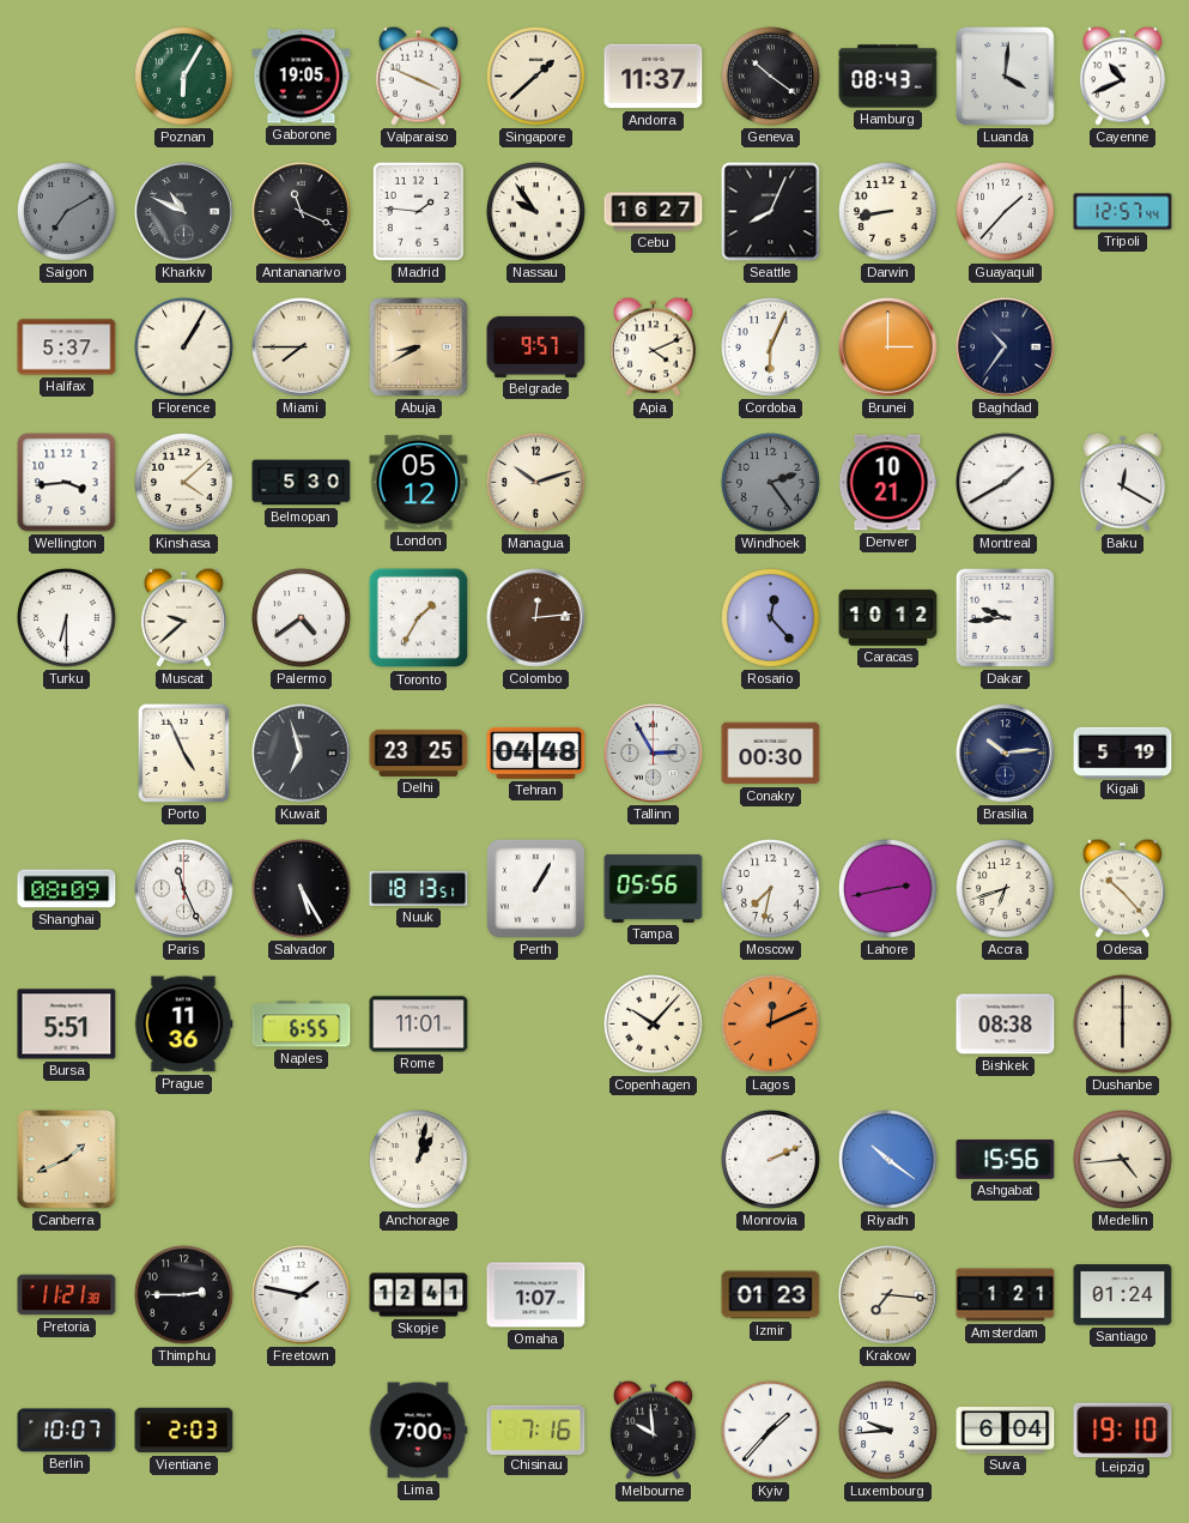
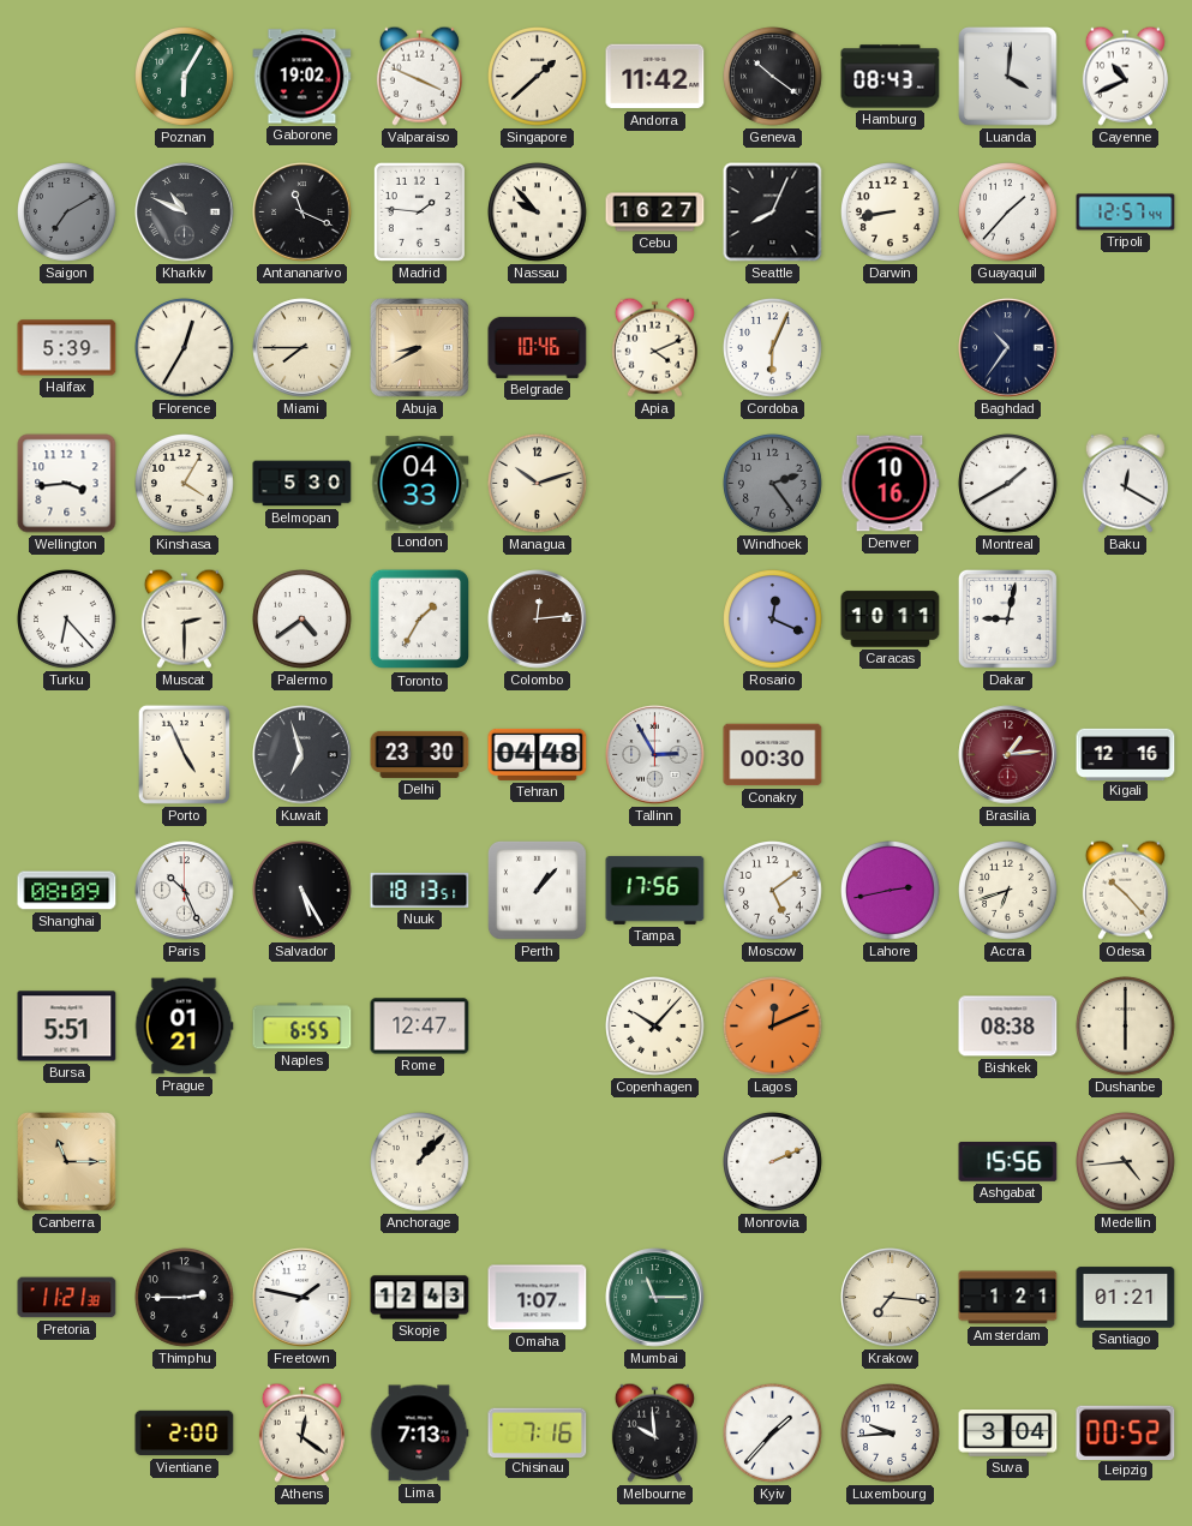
Gaborone: 19:05 -> 19:02 (303, 77)
Andorra: 11:37 -> 11:42 (655, 77)
Nassau: 9:54 -> 9:53 (538, 213)
Halifax: 5:37 -> 5:39 (67, 348)
Florence: 1:05 -> 12:35 (185, 348)
Belgrade: 9:57 -> 10:46 (538, 347)
Brunei: 3:00 -> none (888, 347)
Kinshasa: 4:08 -> 4:05 (185, 484)
London: 05:12 -> 04:33 (420, 484)
Denver: 10:21 -> 10:16 (889, 484)
Turku: 6:30 -> 6:23 (67, 620)
Muscat: 9:38 -> 2:30 (184, 618)
Rosario: 12:23 -> 12:19 (773, 620)
Caracas: 10:12 -> 10:11 (891, 620)
Dakar: 9:44 -> 9:02 (1007, 618)
Delhi: 23:25 -> 23:30 (420, 754)
Brasilia: 10:14 -> 1:14 (1008, 755)
Brasilia dial: navy -> burgundy (1008, 755)
Kigali: 5:19 -> 12:16 (1126, 754)
Paris: 11:26 -> 10:26 (185, 891)
Perth: 1:05 -> 1:07 (538, 891)
Tampa: 05:56 -> 17:56 (655, 890)
Moscow: 7:32 -> 5:09 (773, 891)
Prague: 11:36 -> 01:21 (184, 1027)
Rome: 11:01 -> 12:47 (420, 1027)
Canberra: 1:41 -> 11:15 (67, 1162)
Anchorage: 1:02 -> 1:07 (420, 1162)
Riyadh: 10:21 -> none (888, 1160)
Skopje: 12:41 -> 12:43 (420, 1298)
Mumbai: none -> 11:15 (655, 1298)
Izmir: 01:23 -> none (771, 1295)
Santiago: 01:24 -> 01:21 (1126, 1298)
Berlin: 10:07 -> none (67, 1431)
Vientiane: 2:03 -> 2:00 (185, 1434)
Athens: none -> 12:21 (301, 1432)
Lima: 7:00 -> 7:13 (419, 1434)
Suva: 6:04 -> 3:04 (1008, 1434)
Leipzig: 19:10 -> 00:52 (1126, 1432)
